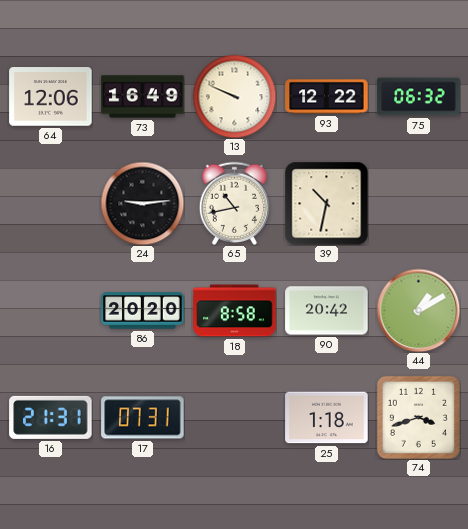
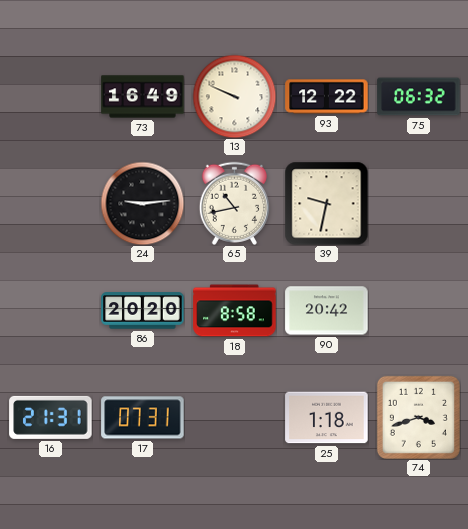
64: 12:06 -> none (51, 97)
39: 10:32 -> 9:32 (326, 203)
44: 1:10 -> none (418, 310)
